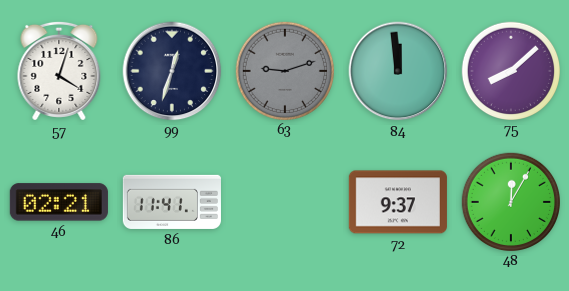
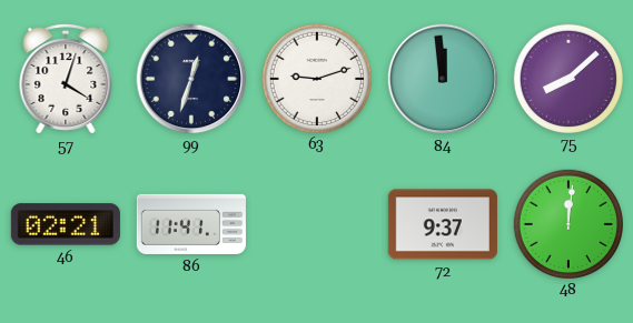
63 dial: grey -> white (316, 78)
48: 12:05 -> 12:01 (567, 223)
